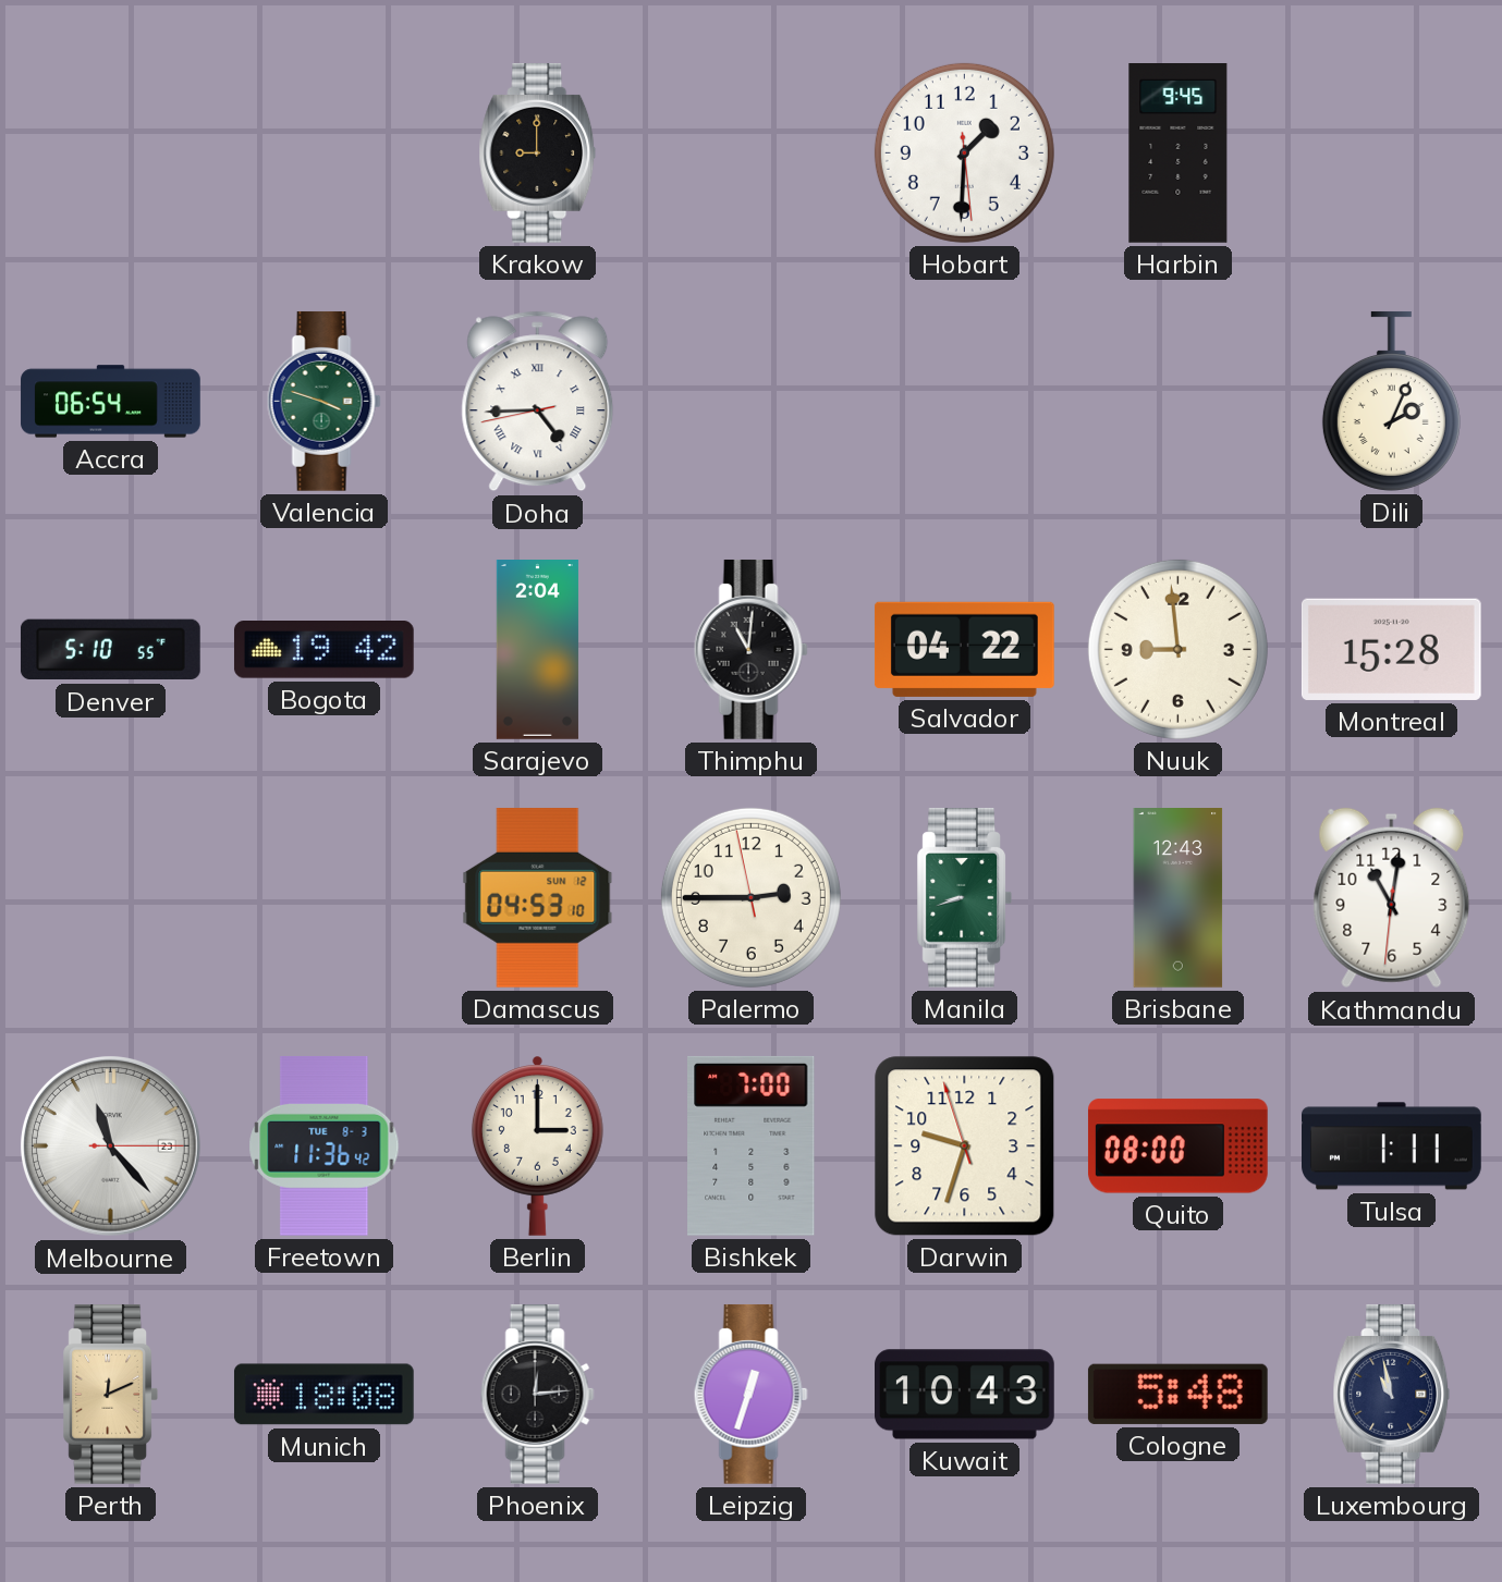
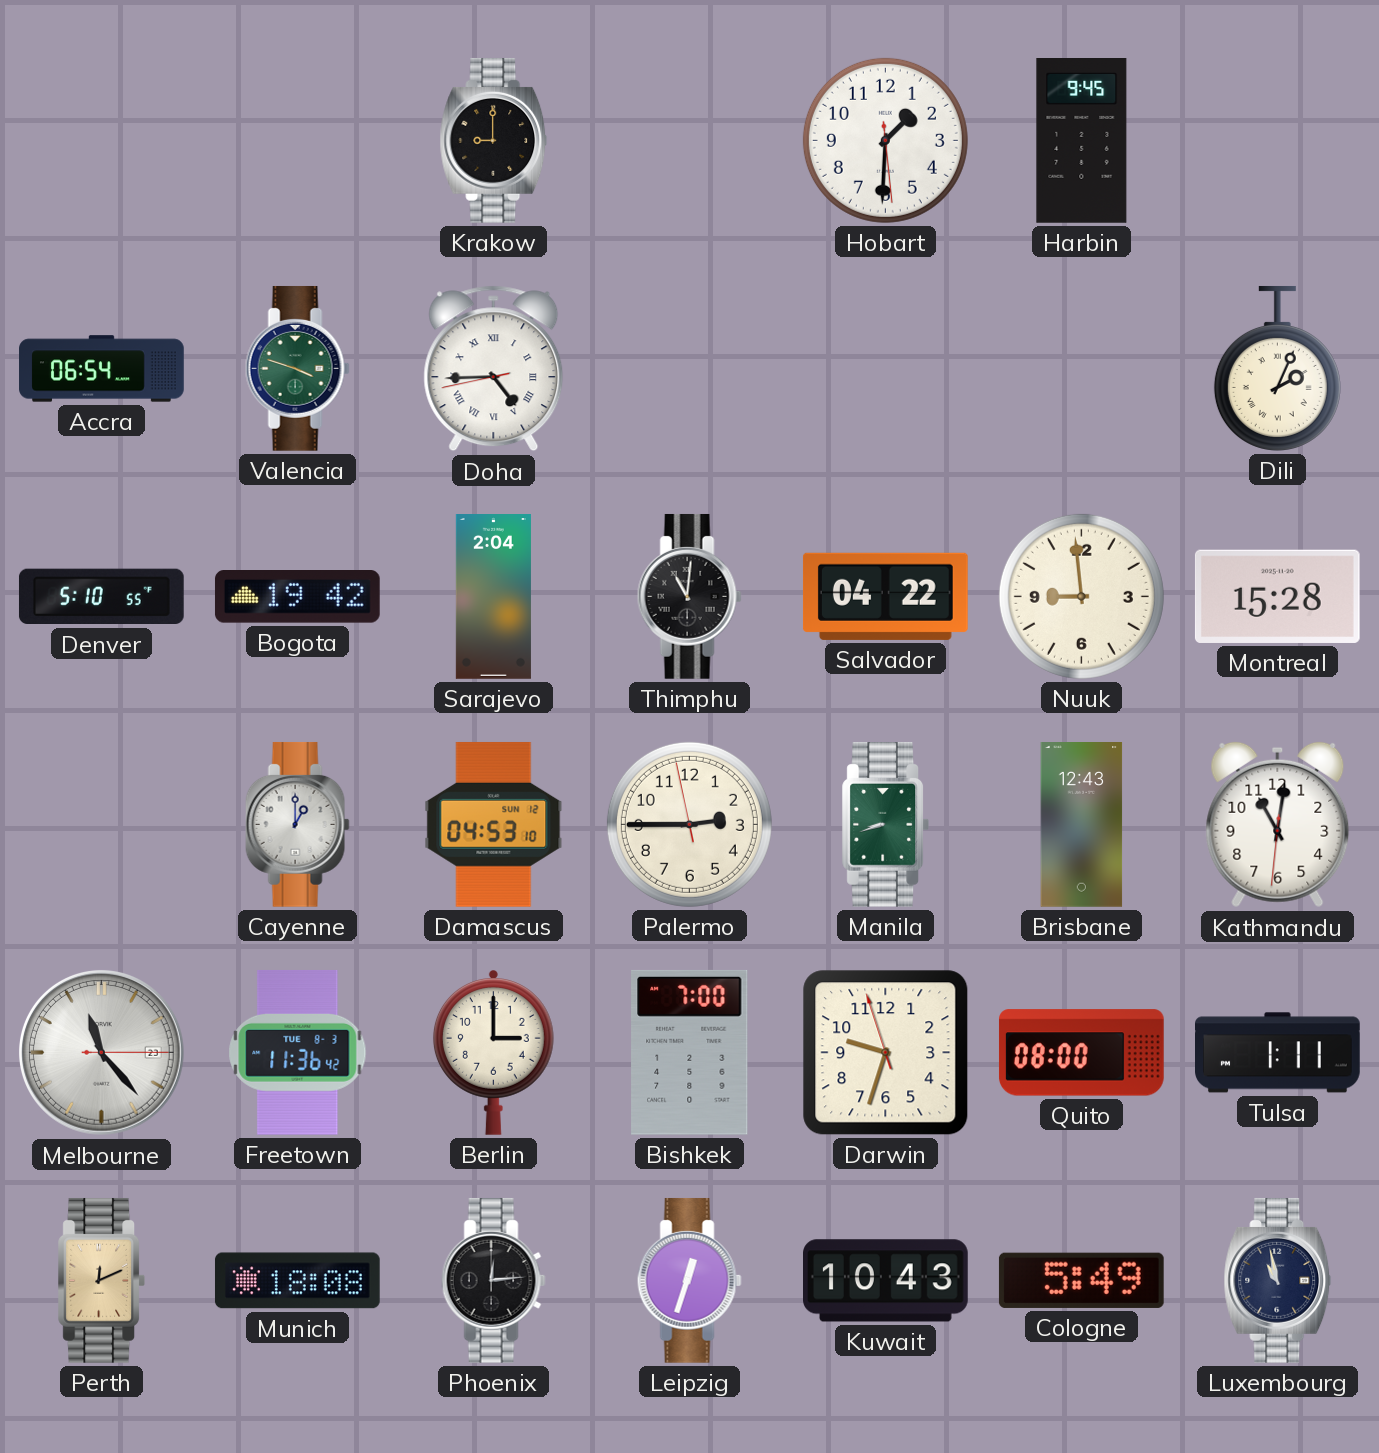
Cayenne: none -> 1:00 (297, 824)
Cologne: 5:48 -> 5:49 (1081, 1280)
